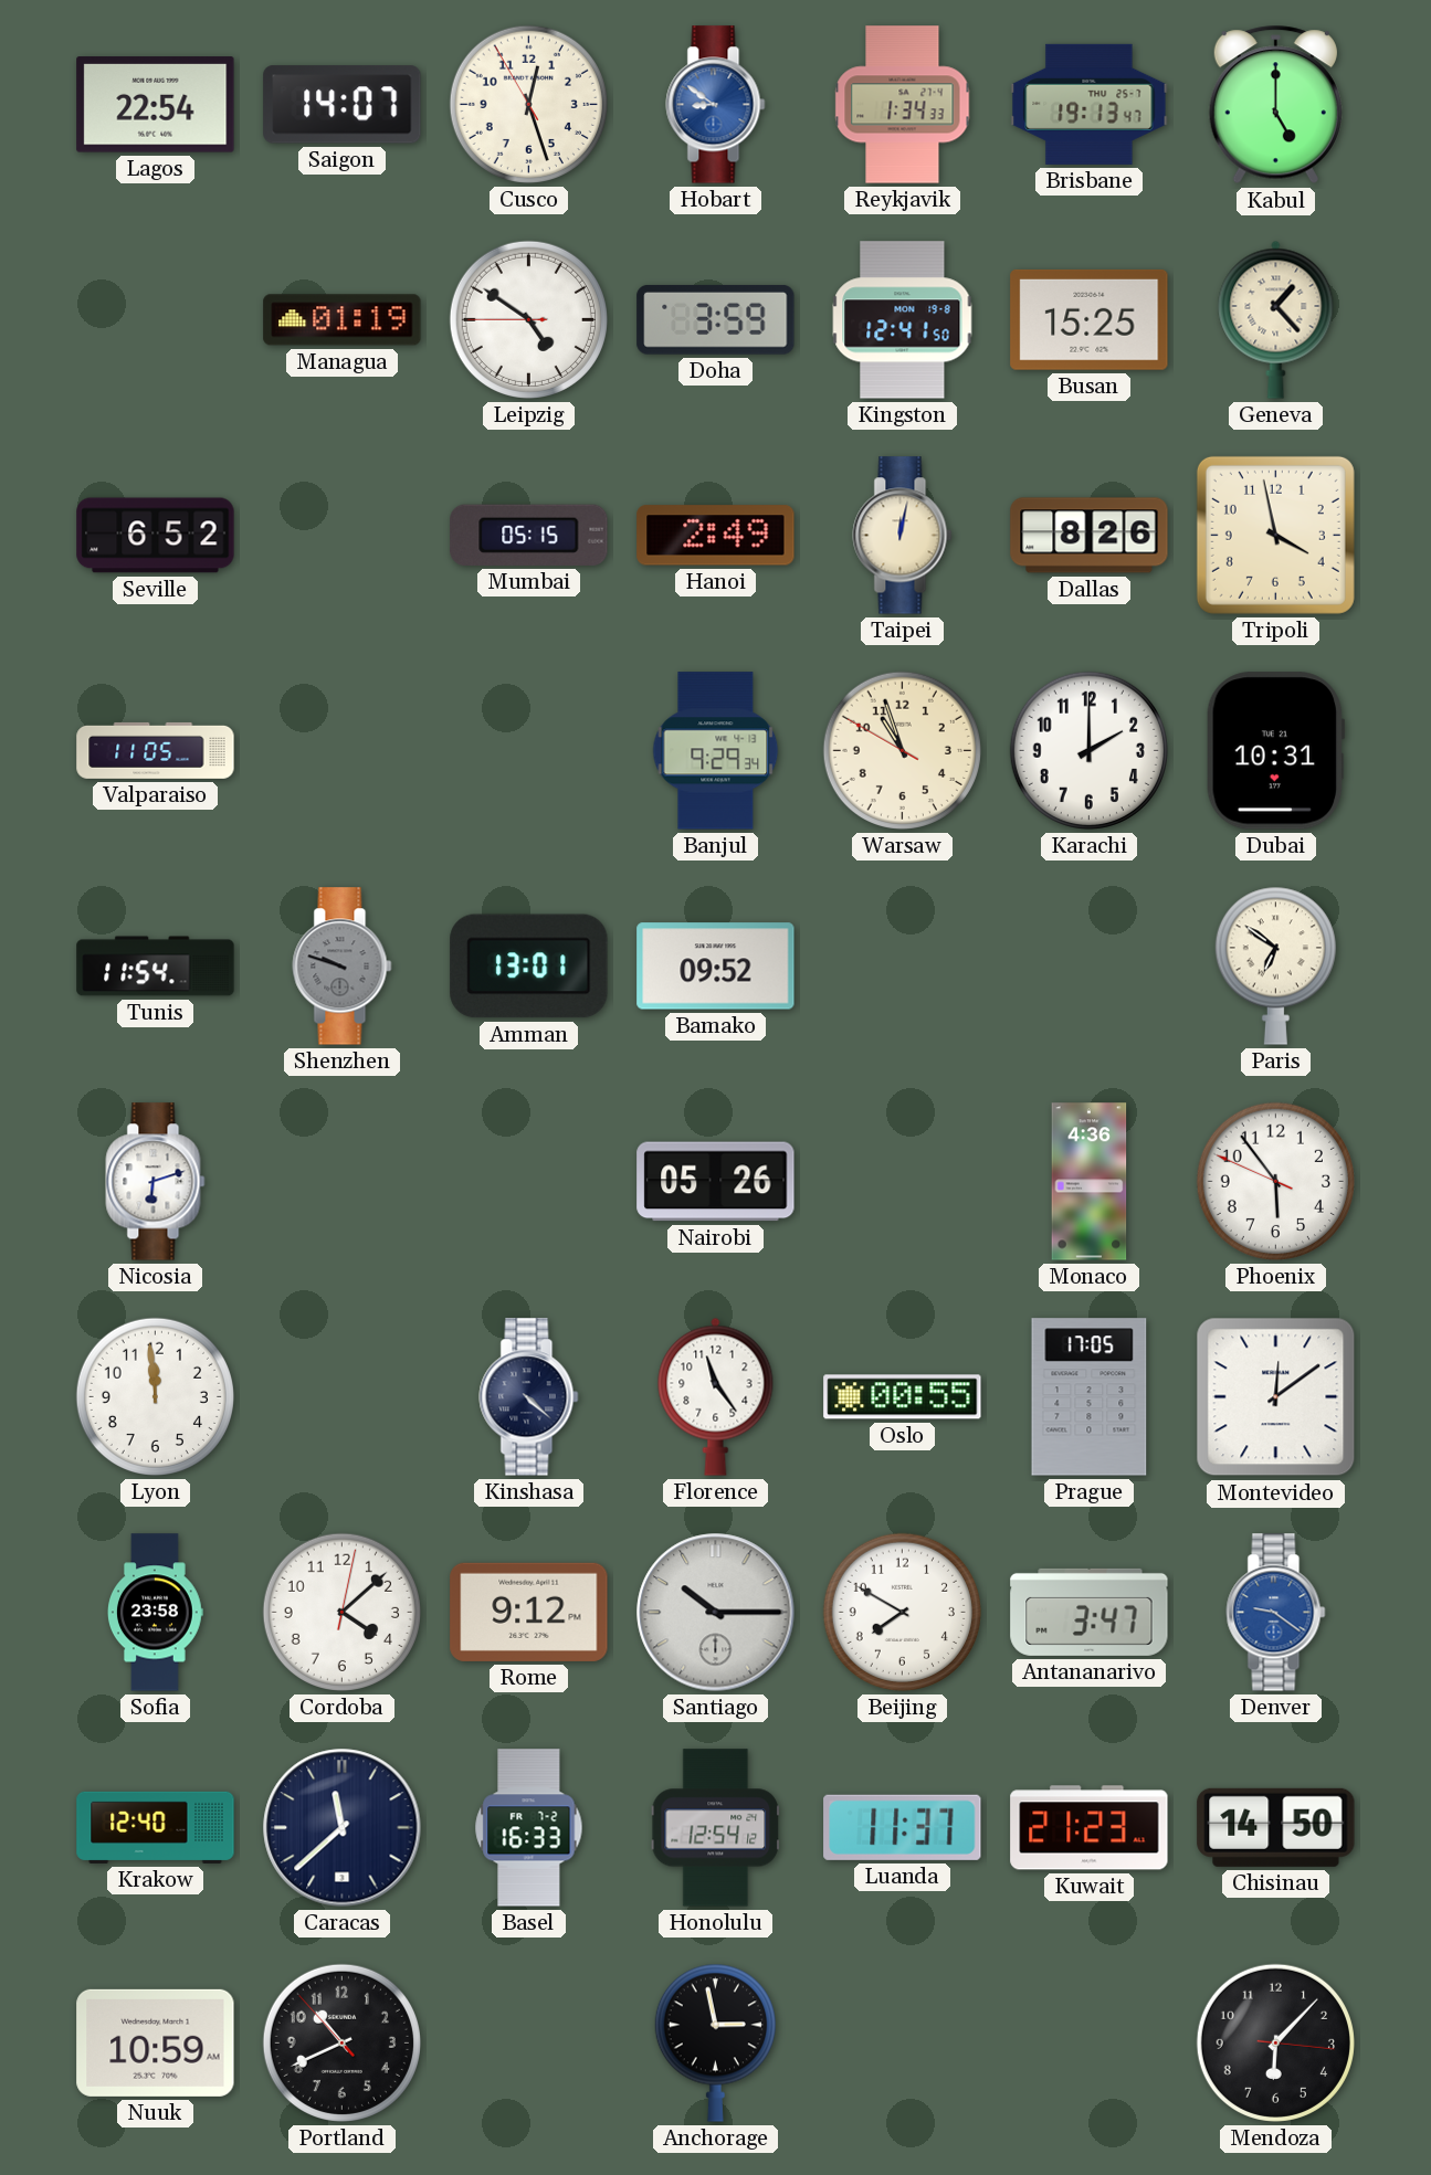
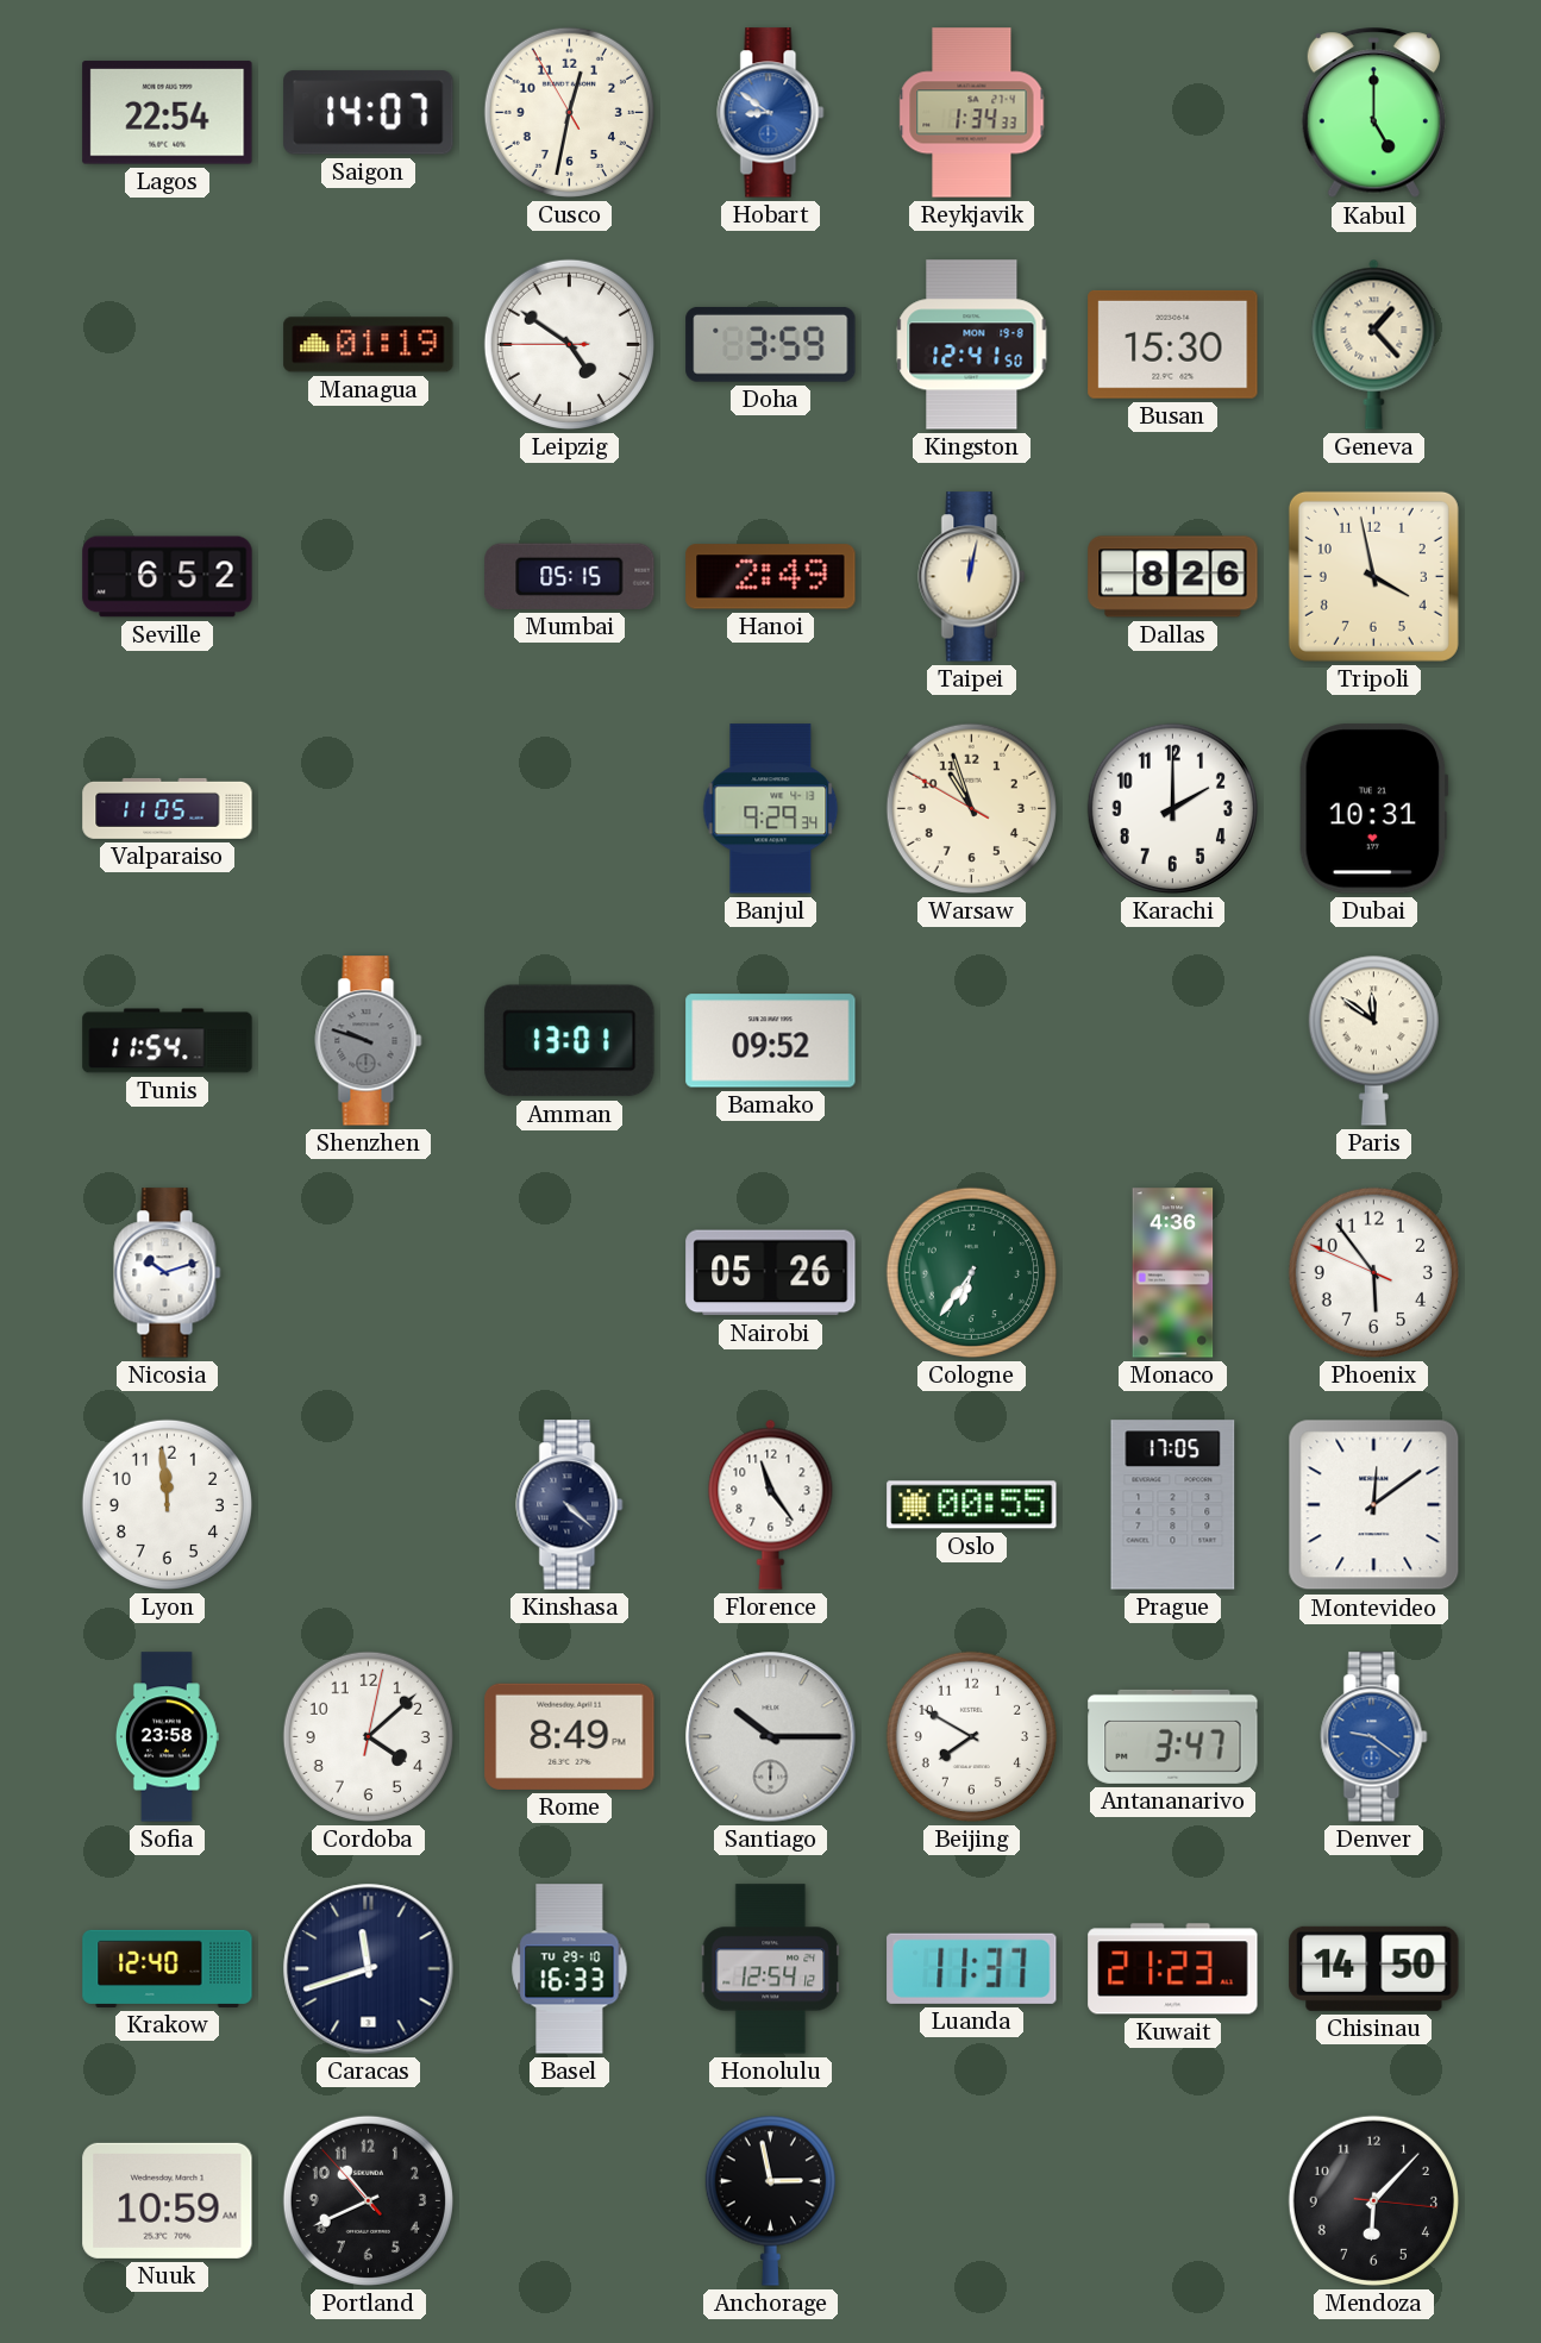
Cusco: 12:26 -> 12:31 (569, 112)
Brisbane: 19:13 -> none (1090, 104)
Busan: 15:25 -> 15:30 (1173, 344)
Paris: 6:51 -> 11:51 (1373, 1040)
Nicosia: 6:12 -> 10:12 (168, 1273)
Cologne: none -> 6:36 (971, 1272)
Rome: 9:12 -> 8:49 (570, 1736)
Caracas: 11:38 -> 11:42 (369, 1969)
Basel date: FR 7-2 -> TU 29-10 (570, 1969)
